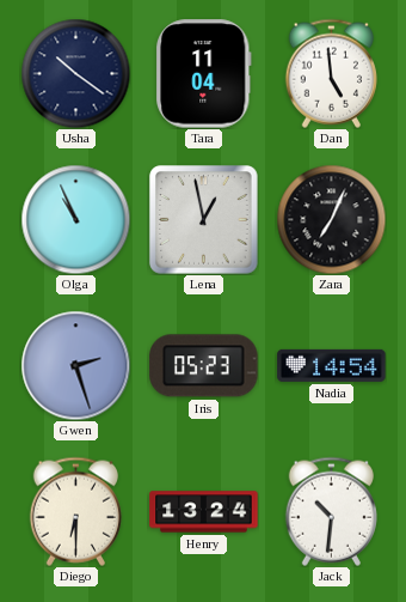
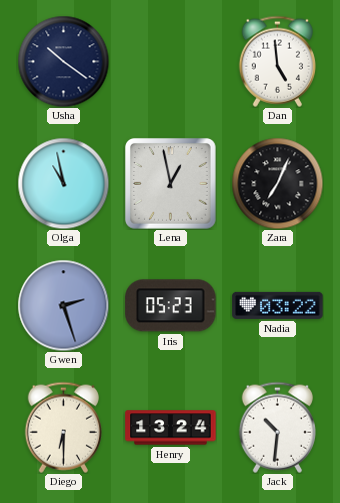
Tara: 11:04 -> none (204, 74)
Olga: 10:56 -> 10:58 (63, 183)
Nadia: 14:54 -> 03:22 (278, 305)
